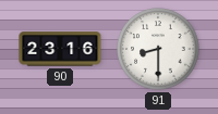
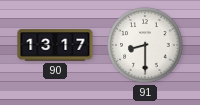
90: 23:16 -> 13:17 (55, 45)
